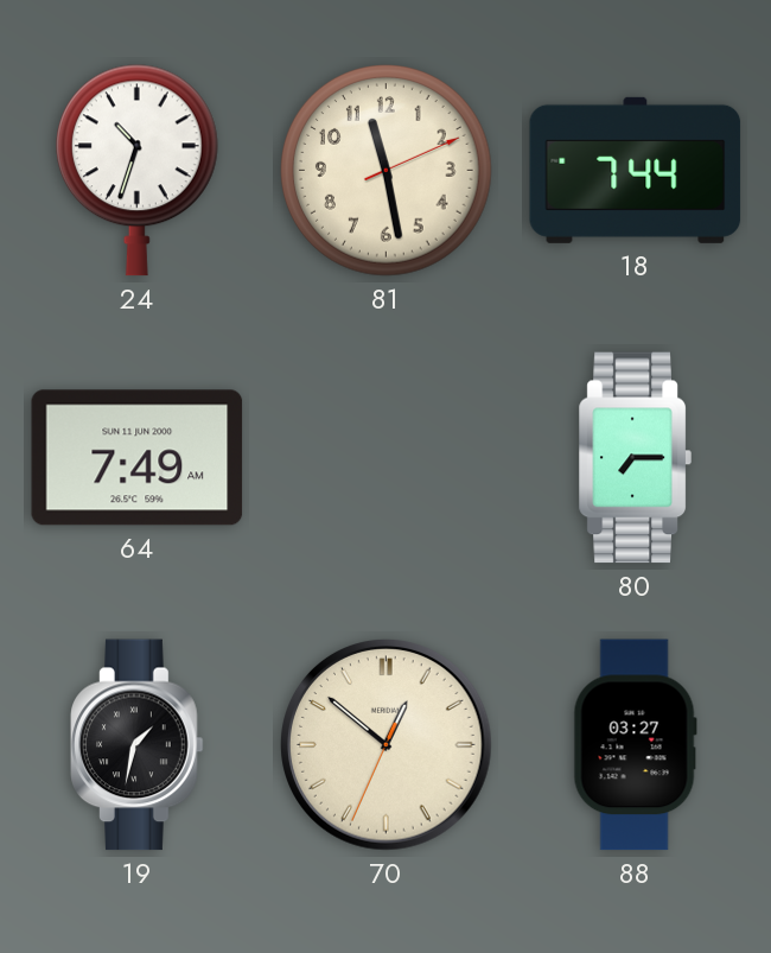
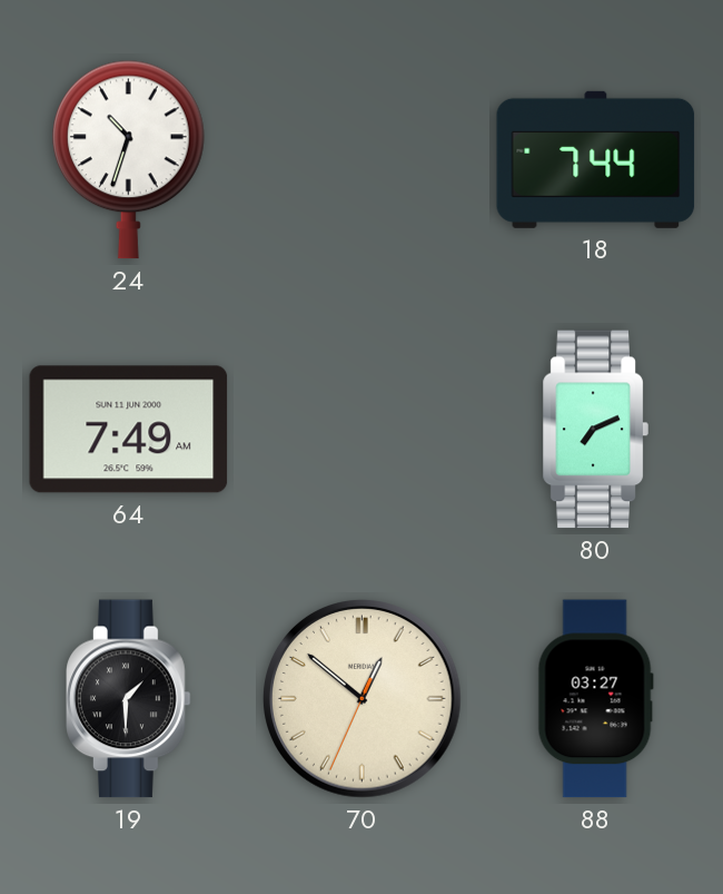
81: 11:28 -> none (387, 171)
80: 7:15 -> 7:11 (595, 430)
19: 1:32 -> 1:30 (129, 699)
